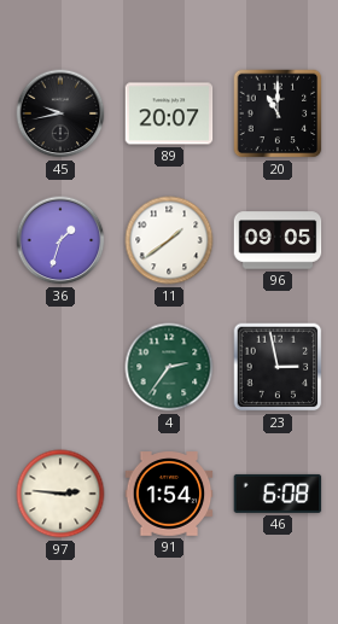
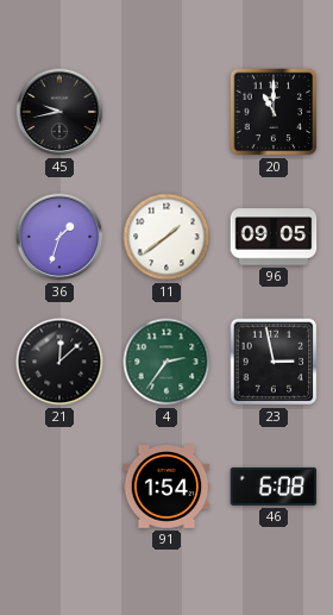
89: 20:07 -> none (169, 113)
21: none -> 12:08 (59, 362)
97: 2:46 -> none (60, 494)
